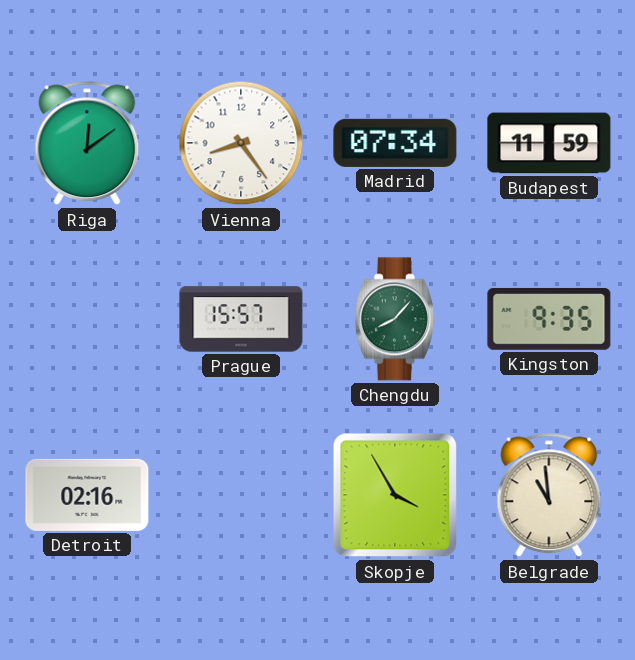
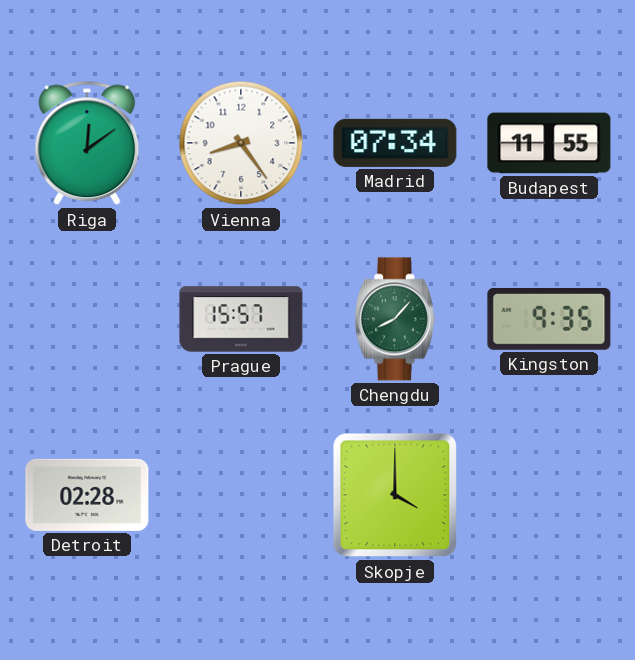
Budapest: 11:59 -> 11:55 (549, 143)
Detroit: 02:16 -> 02:28 (87, 495)
Skopje: 3:55 -> 4:00 (395, 495)
Belgrade: 10:59 -> none (549, 495)
